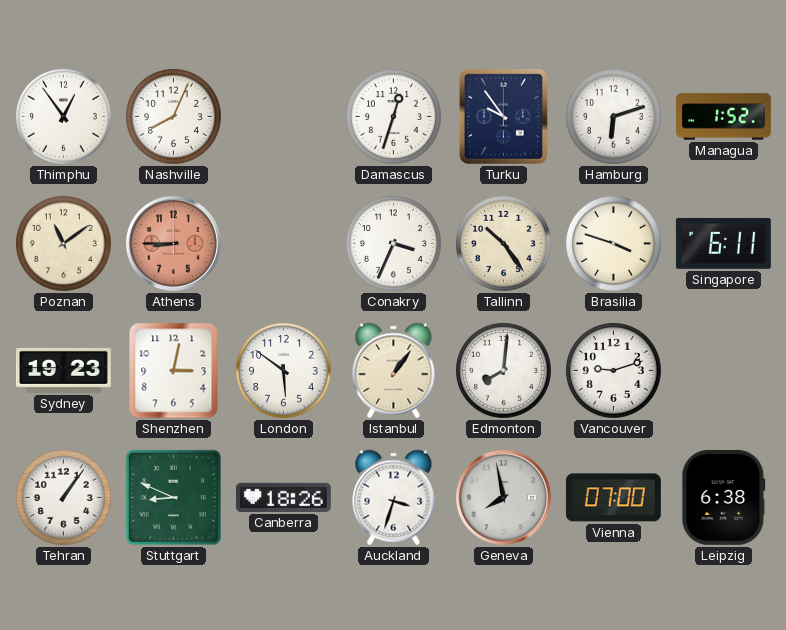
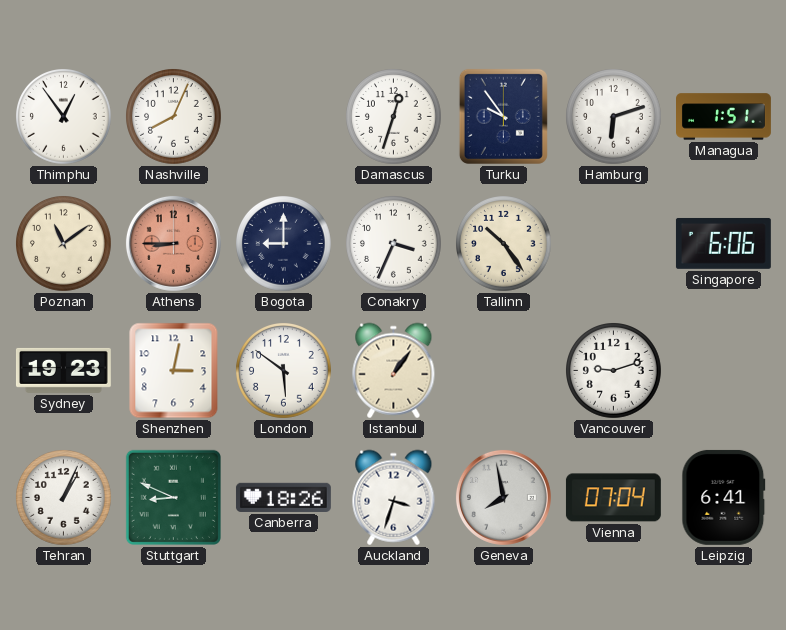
Managua: 1:52 -> 1:51 (724, 117)
Bogota: none -> 9:00 (284, 244)
Brasilia: 3:48 -> none (614, 244)
Singapore: 6:11 -> 6:06 (723, 243)
Edmonton: 8:01 -> none (504, 371)
Tehran: 1:06 -> 1:04 (64, 498)
Vienna: 07:00 -> 07:04 (613, 498)
Leipzig: 6:38 -> 6:41 (724, 497)
